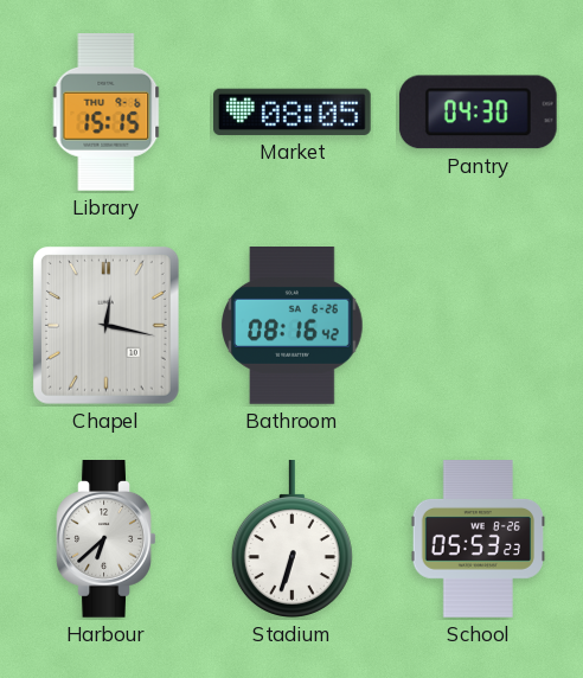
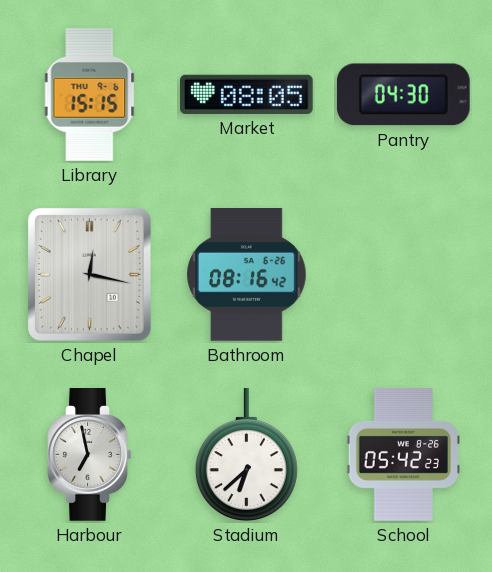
Harbour: 6:38 -> 6:58 (90, 455)
Stadium: 6:33 -> 6:38 (246, 455)
School: 05:53 -> 05:42 (403, 455)
